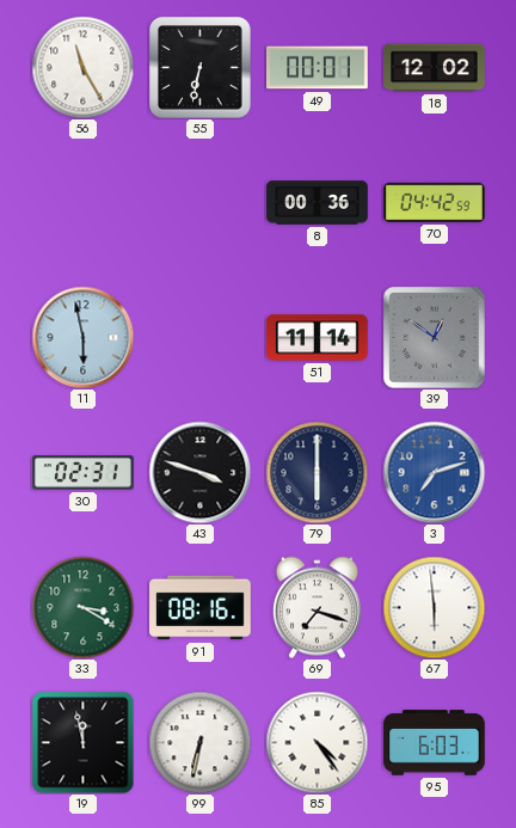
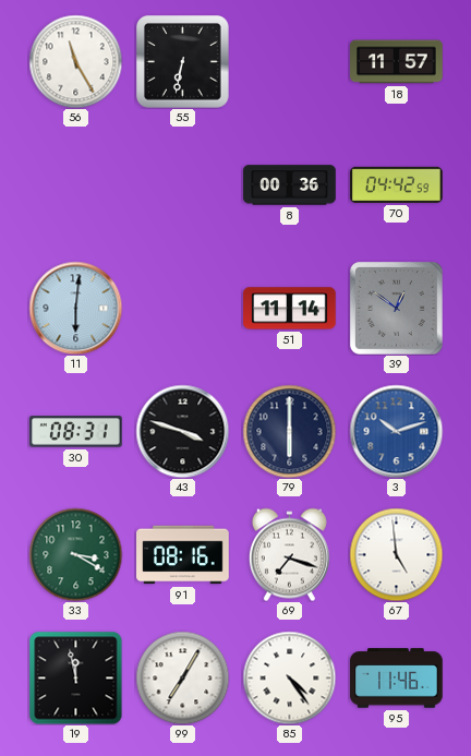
49: 00:01 -> none (318, 68)
18: 12:02 -> 11:57 (397, 62)
11: 5:58 -> 6:01 (75, 308)
30: 02:31 -> 08:31 (76, 432)
3: 7:12 -> 10:12 (396, 431)
67: 5:59 -> 4:59 (396, 554)
99: 6:32 -> 7:05 (182, 677)
95: 6:03 -> 11:46 (397, 679)
